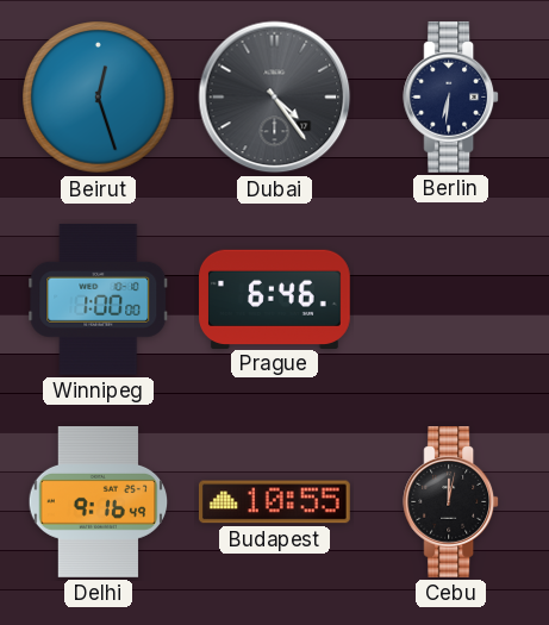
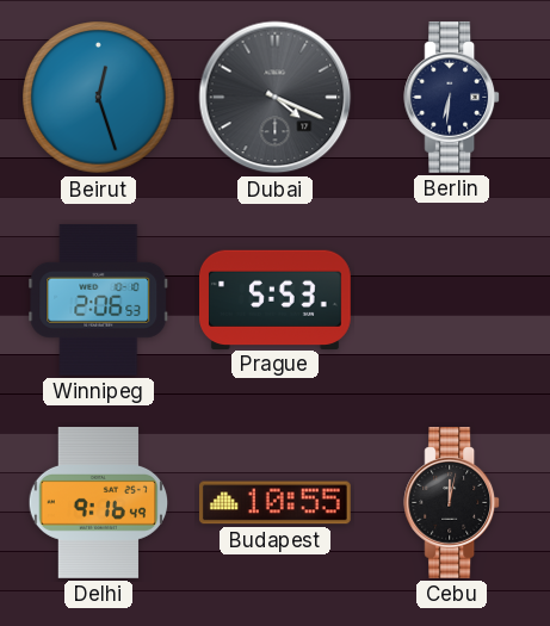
Dubai: 4:24 -> 4:19 (276, 98)
Winnipeg: 1:00 -> 2:06 (99, 299)
Prague: 6:46 -> 5:53 (276, 299)
